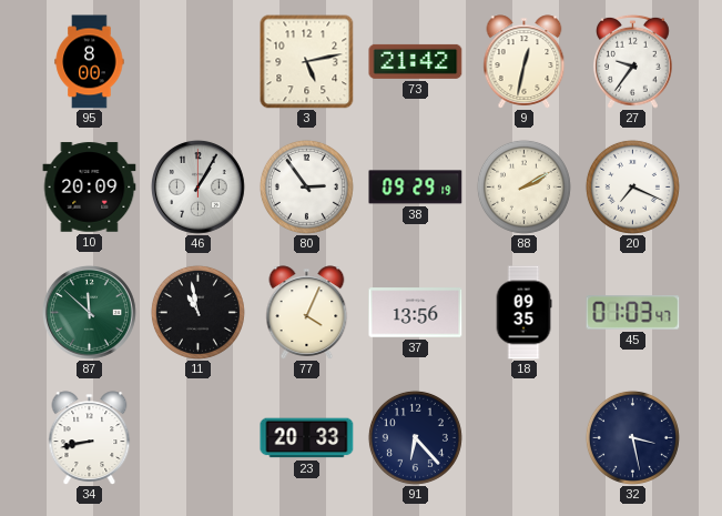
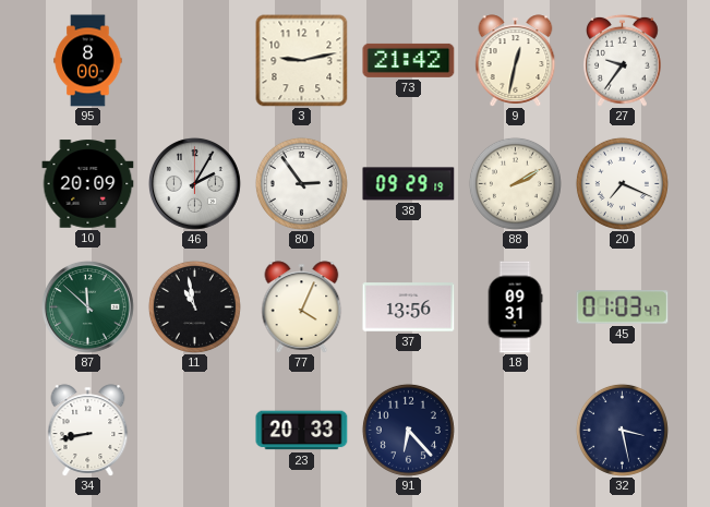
3: 5:13 -> 9:13 (302, 61)
46: 1:05 -> 2:05 (194, 183)
18: 09:35 -> 09:31 (515, 307)
